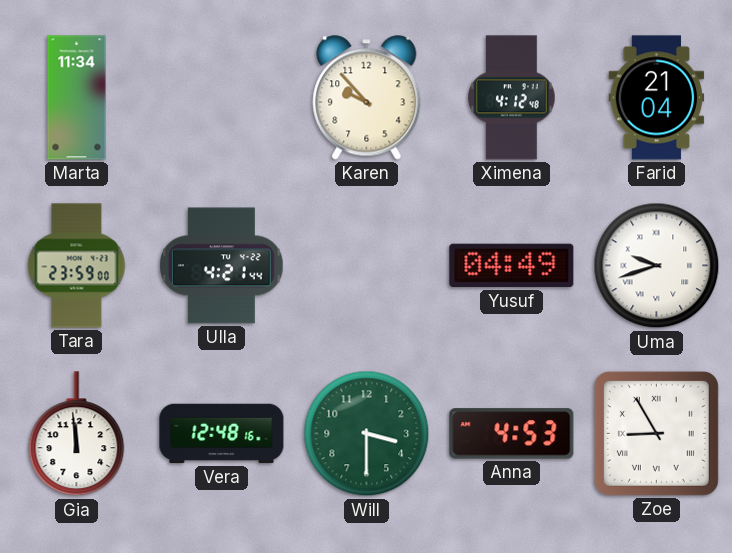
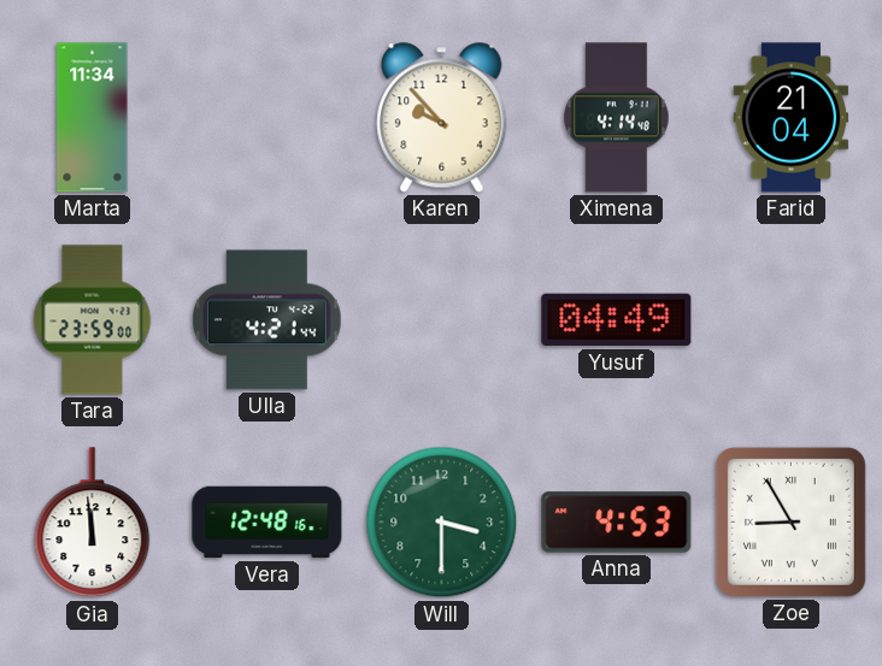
Ximena: 4:12 -> 4:14 (617, 118)
Uma: 9:42 -> none (657, 266)
